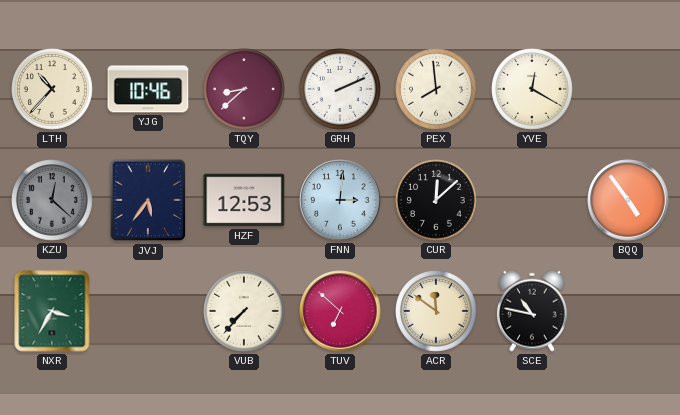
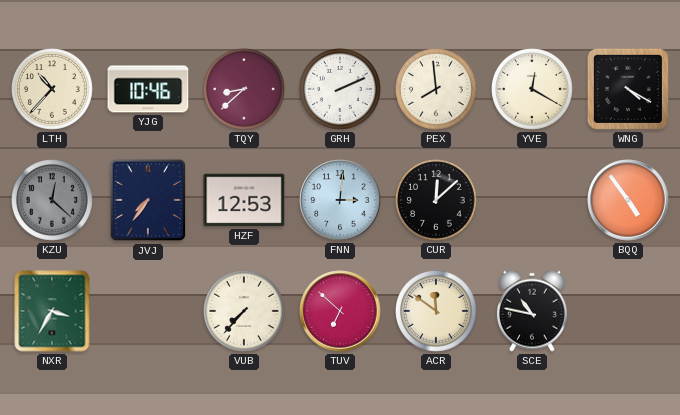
WNG: none -> 4:20 (628, 89)
JVJ: 5:36 -> 7:36 (148, 200)
